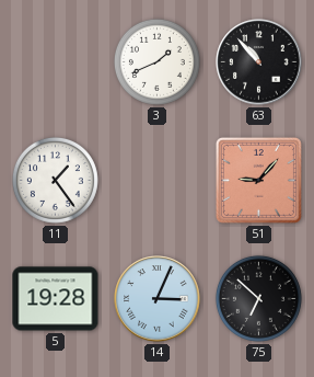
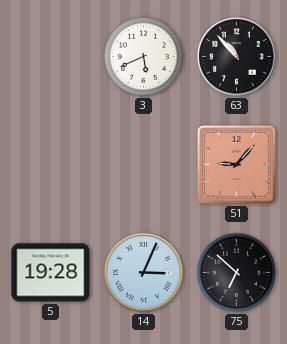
3: 1:41 -> 5:41 (143, 56)
11: 1:24 -> none (55, 180)
